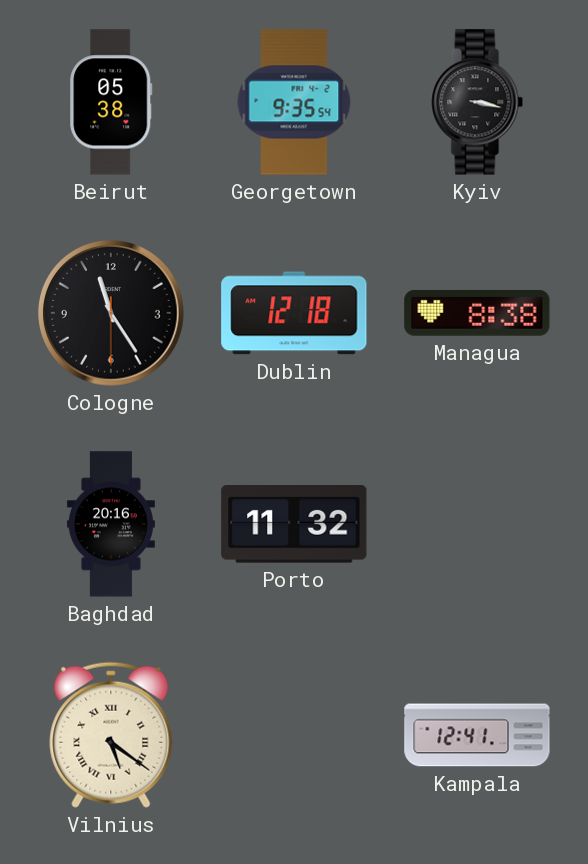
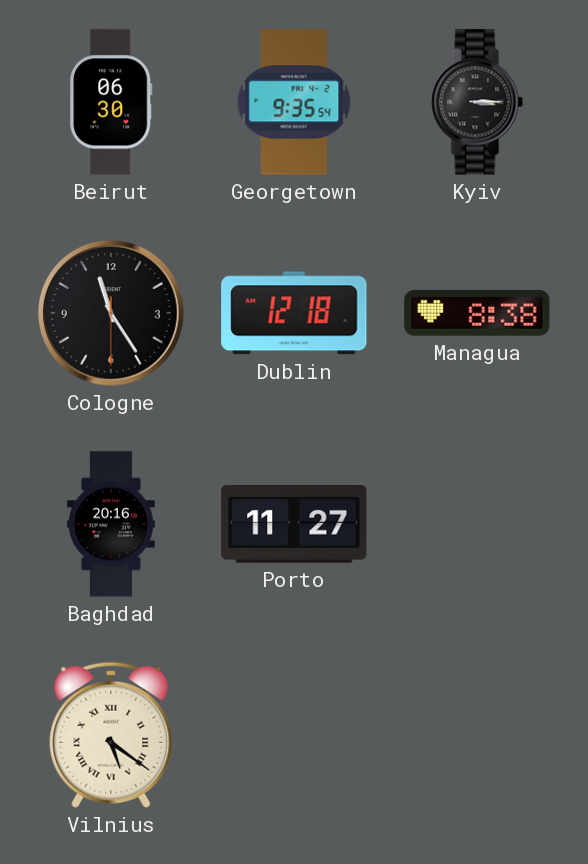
Beirut: 05:38 -> 06:30 (111, 102)
Kyiv: 3:17 -> 3:15 (477, 102)
Porto: 11:32 -> 11:27 (294, 525)
Kampala: 12:41 -> none (477, 735)
